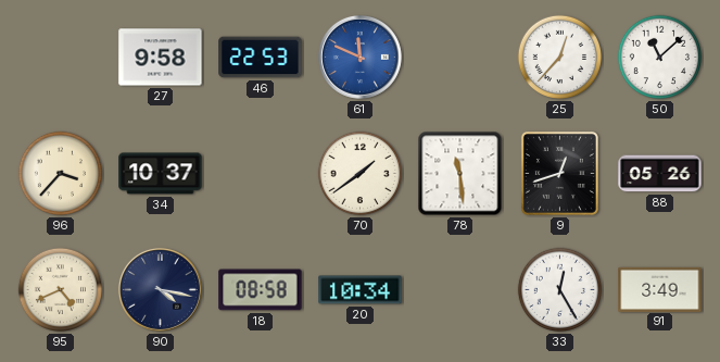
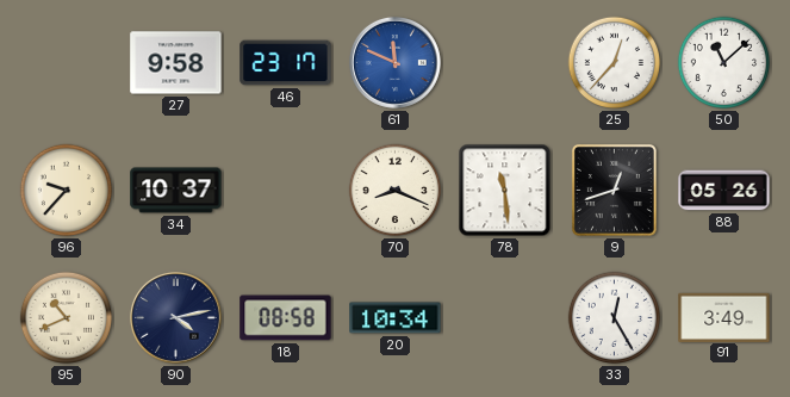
46: 22:53 -> 23:17 (286, 63)
96: 3:37 -> 9:37 (67, 191)
70: 1:39 -> 8:19 (396, 191)
95: 4:41 -> 10:41 (67, 318)
90: 4:17 -> 4:13 (175, 317)
